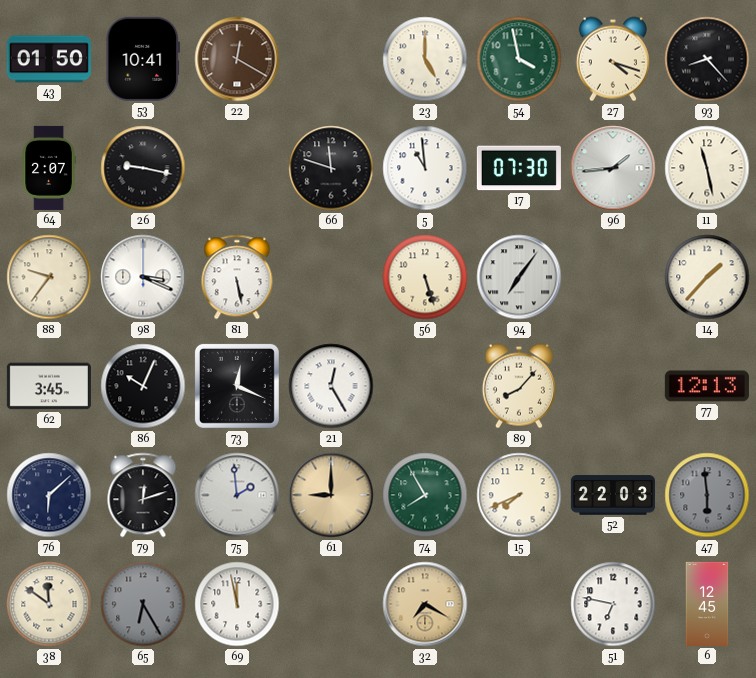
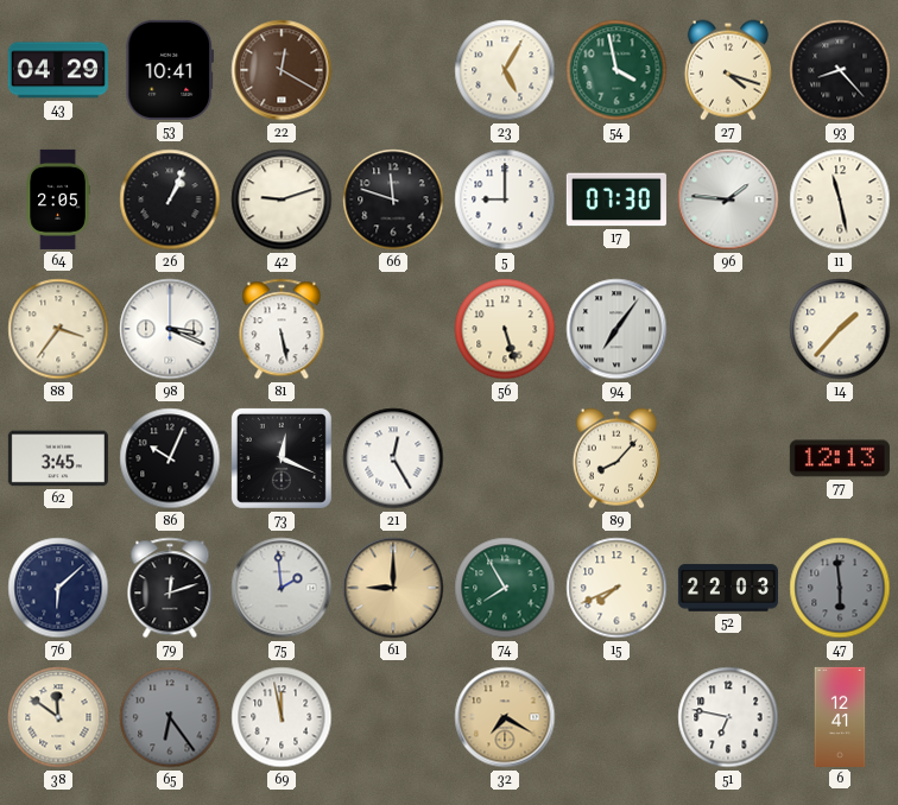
43: 01:50 -> 04:29 (58, 70)
23: 5:00 -> 5:05 (505, 70)
64: 2:07 -> 2:05 (58, 199)
26: 9:17 -> 1:04 (170, 199)
42: none -> 9:12 (282, 199)
5: 10:59 -> 9:00 (505, 199)
96: 1:44 -> 1:46 (728, 199)
88: 9:36 -> 3:36 (58, 329)
65: 6:25 -> 6:24 (170, 717)
6: 12:45 -> 12:41 (840, 717)
